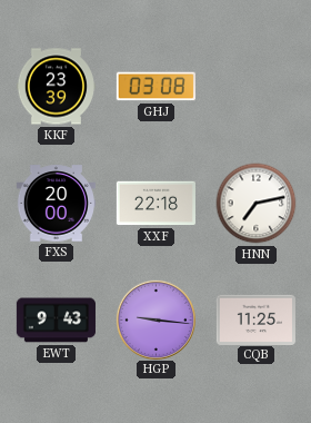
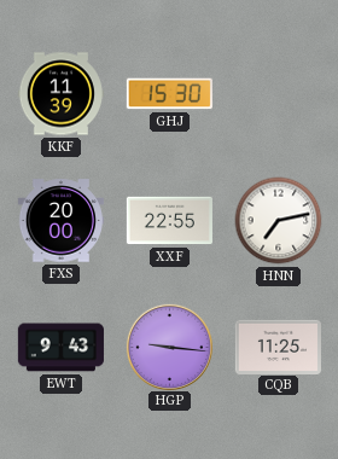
KKF: 23:39 -> 11:39 (60, 94)
GHJ: 03:08 -> 15:30 (169, 94)
XXF: 22:18 -> 22:55 (169, 221)
